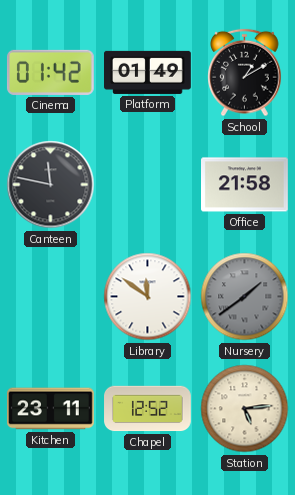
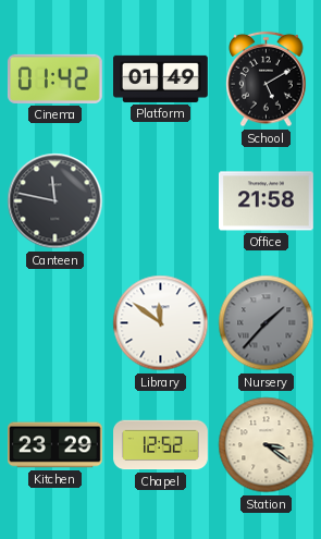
School: 1:10 -> 5:10 (267, 79)
Nursery: 1:39 -> 1:37 (267, 323)
Kitchen: 23:11 -> 23:29 (55, 445)
Station: 5:14 -> 3:21 (267, 445)
